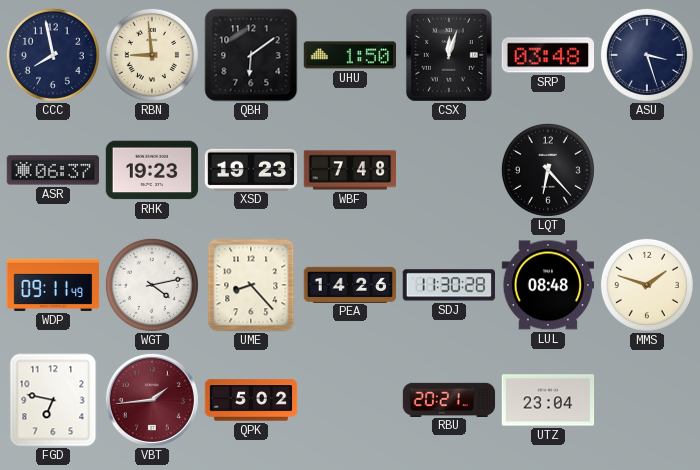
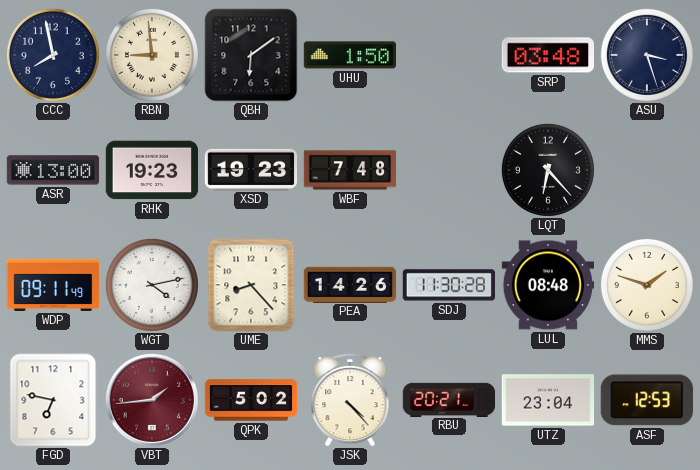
CSX: 12:03 -> none (449, 56)
ASR: 06:37 -> 13:00 (53, 170)
JSK: none -> 4:23 (350, 400)
ASF: none -> 12:53 (647, 400)
